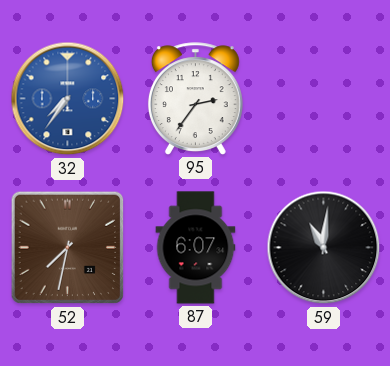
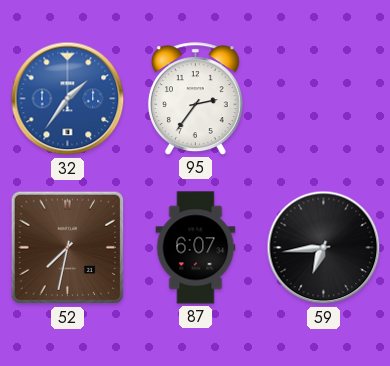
32: 7:36 -> 1:36 (68, 99)
59: 11:01 -> 6:44 (324, 248)
